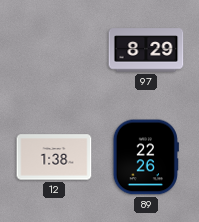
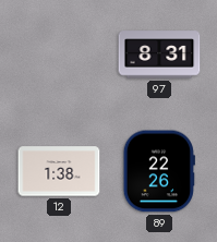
97: 8:29 -> 8:31 (159, 55)
